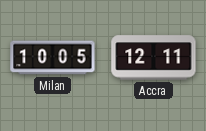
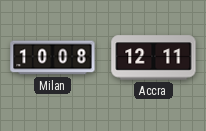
Milan: 10:05 -> 10:08 (53, 58)
